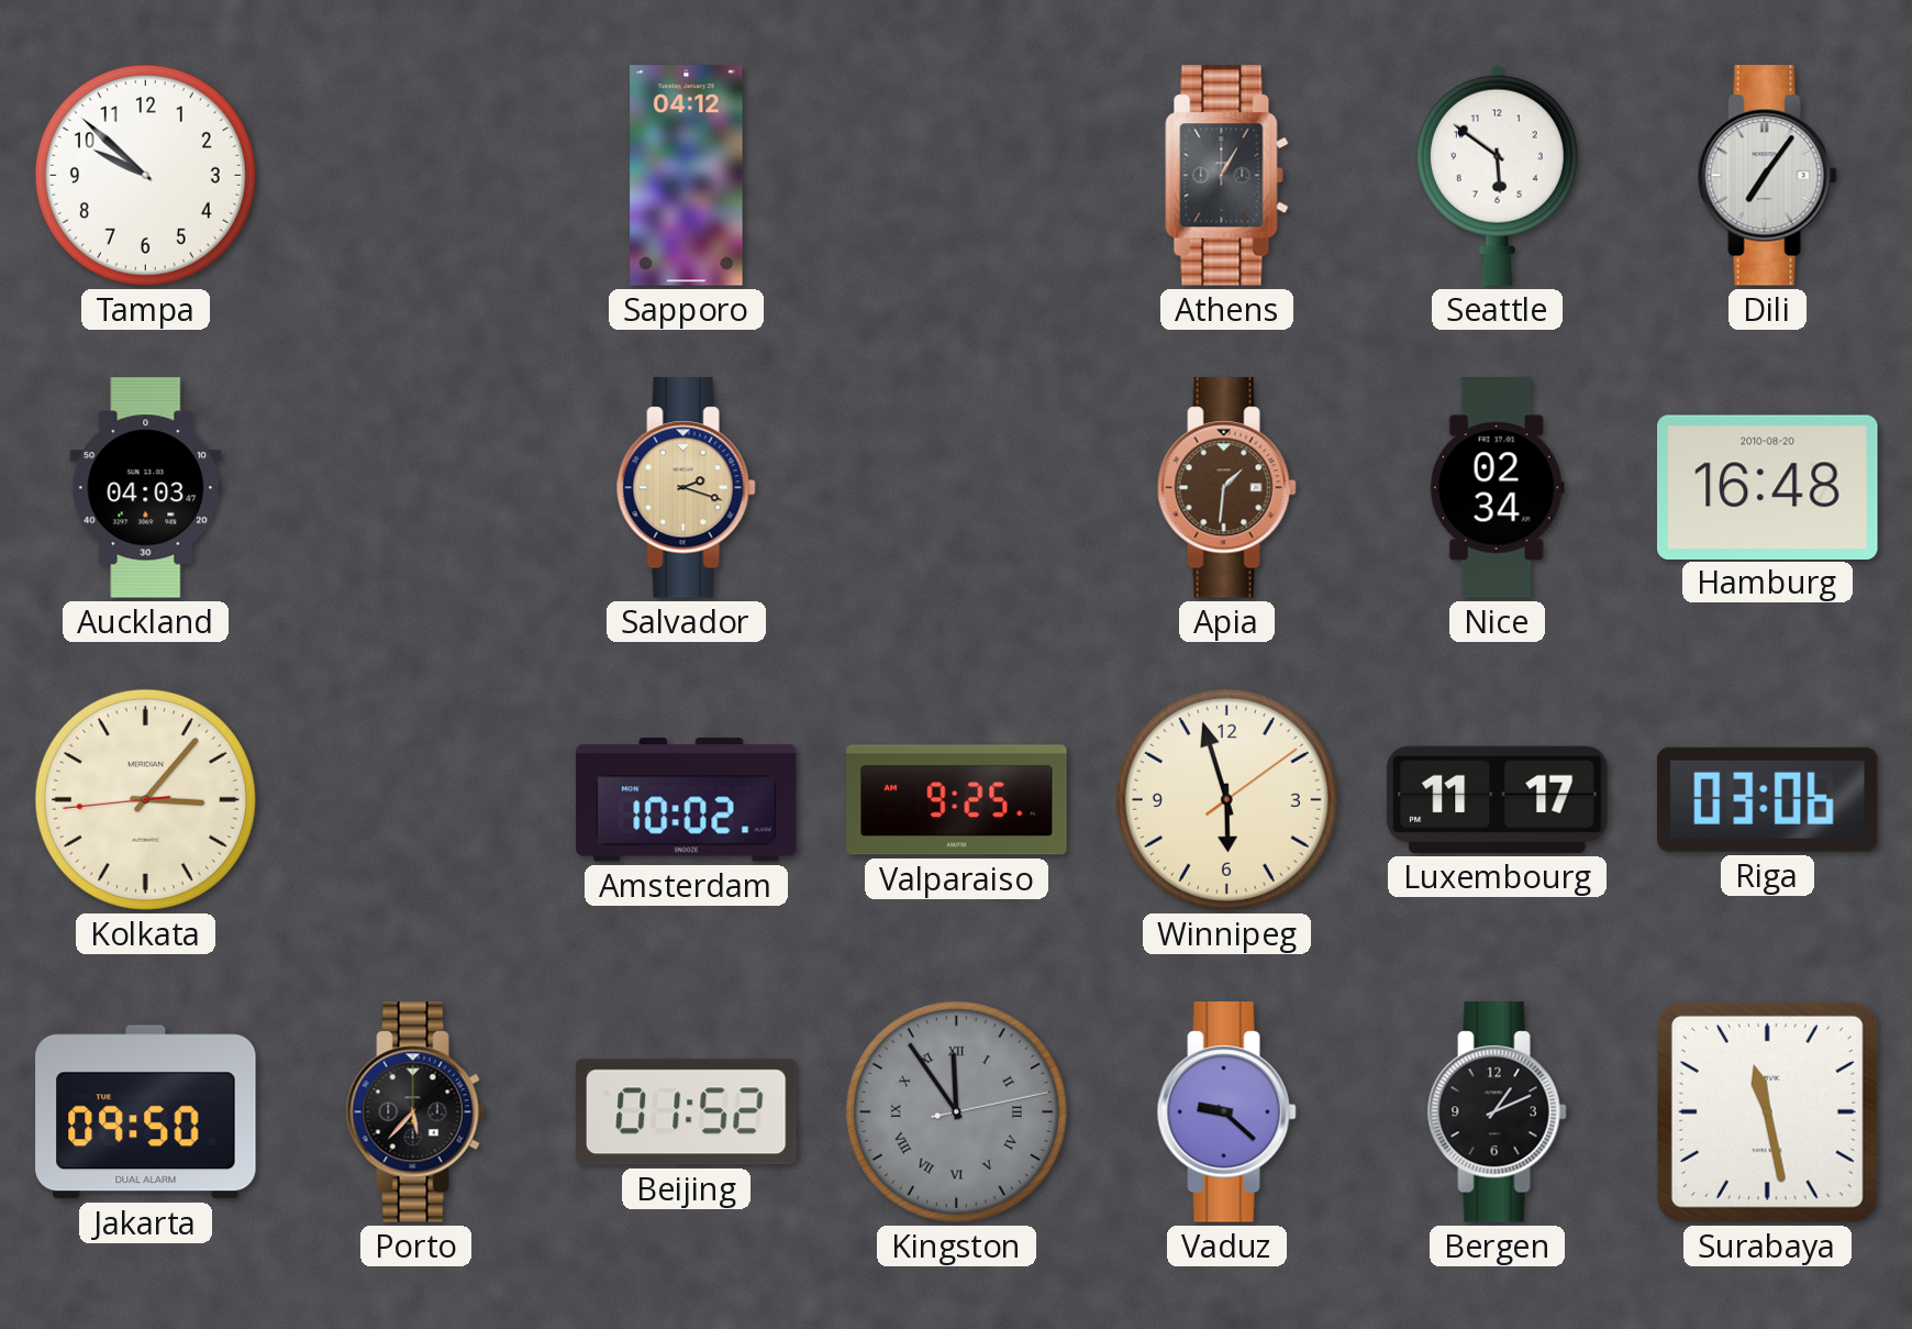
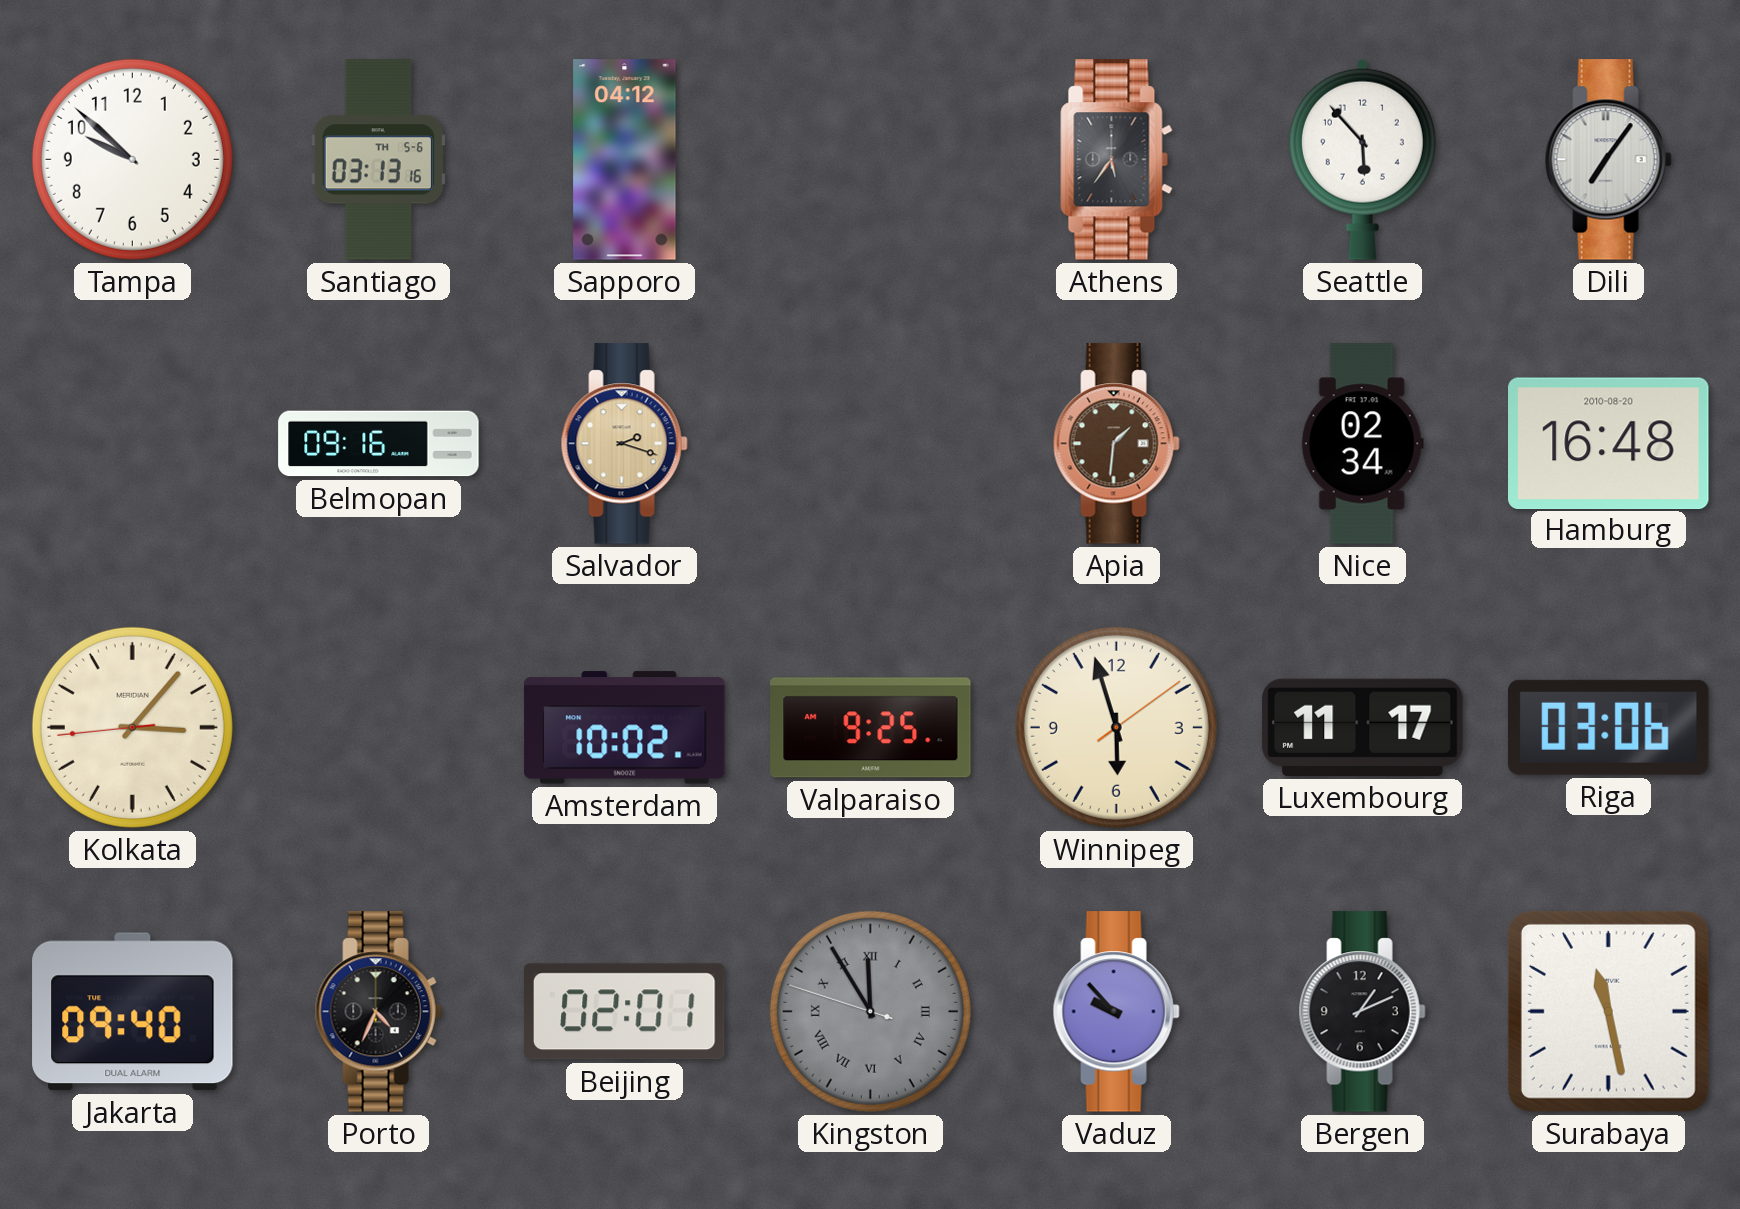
Santiago: none -> 03:13 (378, 160)
Athens: 1:05 -> 5:36 (1117, 160)
Seattle: 5:51 -> 5:53 (1362, 159)
Auckland: 04:03 -> none (146, 488)
Belmopan: none -> 09:16 (379, 444)
Jakarta: 09:50 -> 09:40 (133, 1012)
Porto: 5:37 -> 4:34 (378, 1012)
Beijing: 01:52 -> 02:01 (624, 1012)
Kingston: 11:54:13 -> 11:54:48 (870, 1011)
Vaduz: 9:22 -> 9:53 (1116, 1012)
